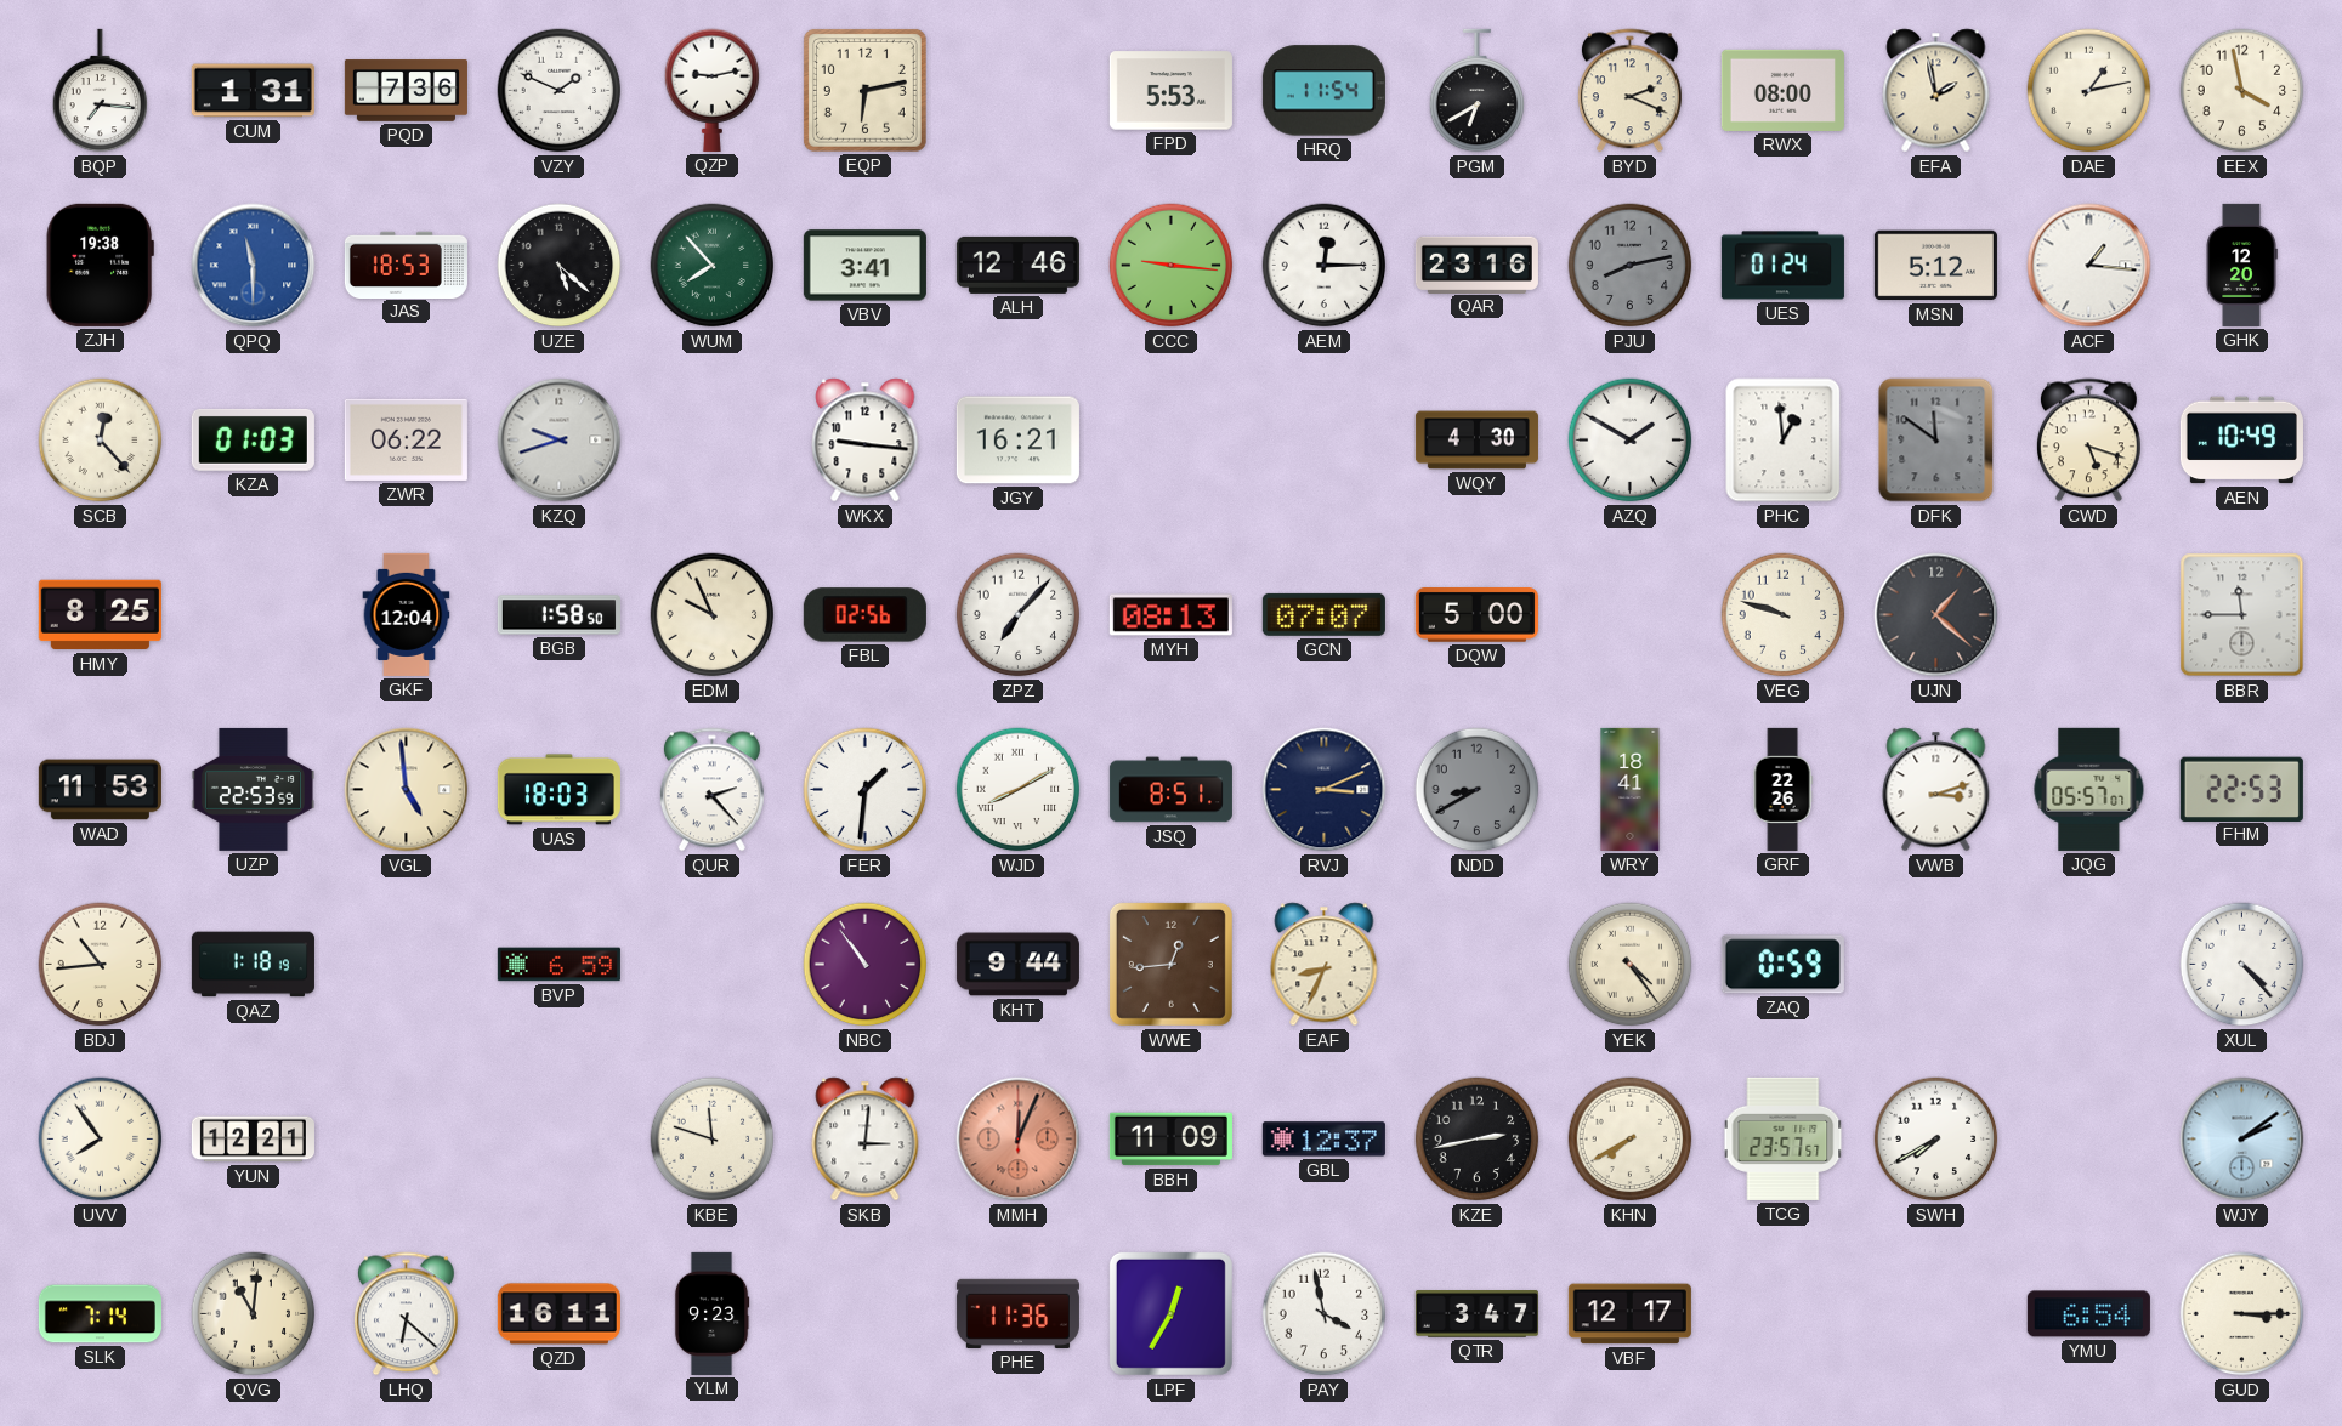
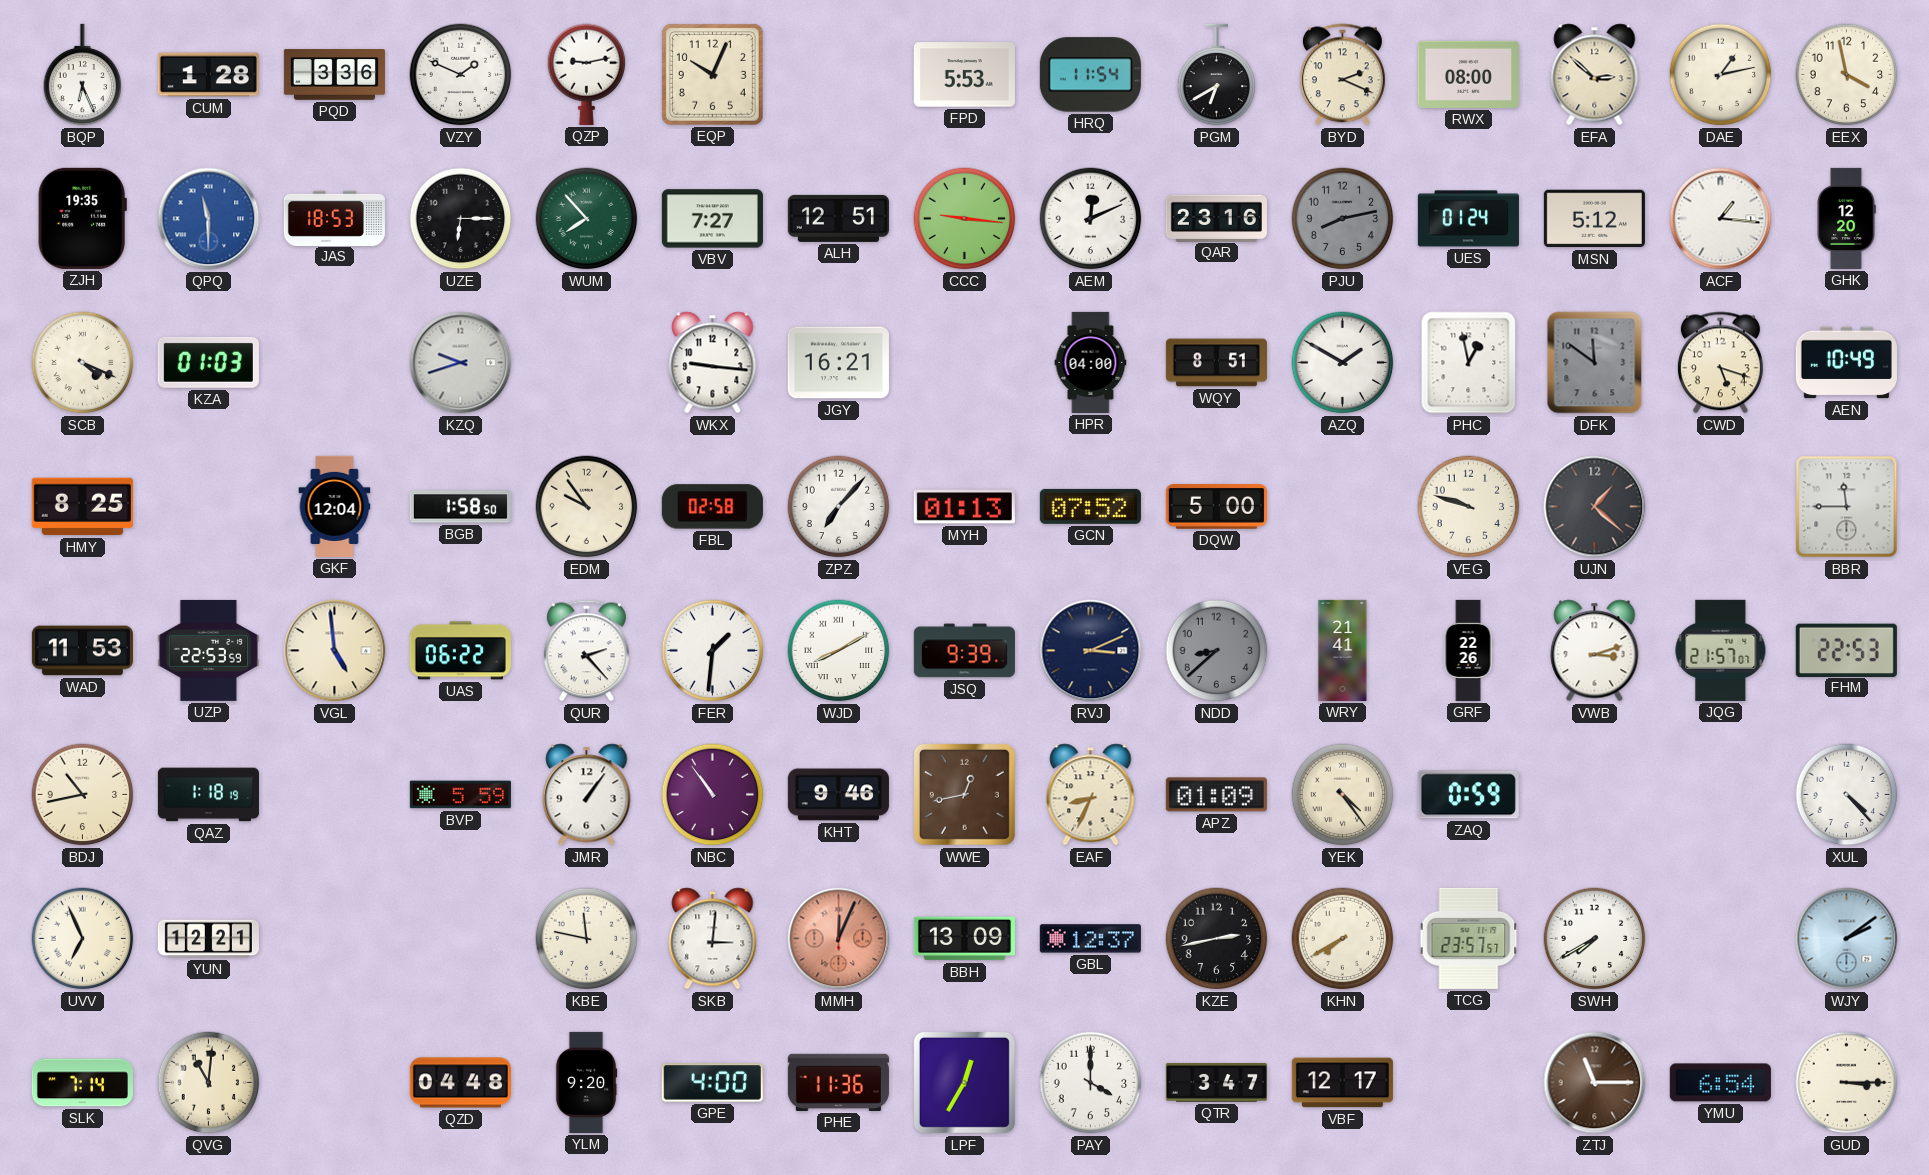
BQP: 7:16 -> 6:26 (83, 75)
CUM: 1:31 -> 1:28 (208, 75)
PQD: 7:36 -> 3:36 (334, 75)
EQP: 6:13 -> 10:04 (712, 74)
EFA: 1:58 -> 2:52 (1595, 75)
ZJH: 19:38 -> 19:35 (82, 218)
UZE: 5:22 -> 6:15 (461, 219)
VBV: 3:41 -> 7:27 (712, 219)
ALH: 12:46 -> 12:51 (838, 218)
AEM: 12:15 -> 12:11 (1091, 219)
SCB: 12:23 -> 4:19 (83, 363)
ZWR: 06:22 -> none (406, 439)
HPR: none -> 04:00 (1091, 362)
WQY: 4:30 -> 8:51 (1216, 363)
PHC: 12:59 -> 12:58 (1469, 363)
EDM: 9:56 -> 9:54 (587, 507)
FBL: 02:56 -> 02:58 (712, 507)
MYH: 08:13 -> 01:13 (964, 507)
GCN: 07:07 -> 07:52 (1090, 506)
UAS: 18:03 -> 06:22 (460, 651)
JSQ: 8:51 -> 9:39 (964, 651)
NDD: 8:40 -> 8:38 (1217, 651)
WRY: 18:41 -> 21:41 (1343, 650)
JQG: 05:57 -> 21:57 (1721, 650)
BDJ: 10:44 -> 10:43 (83, 795)
BVP: 6:59 -> 5:59 (460, 795)
JMR: none -> 1:06 (587, 795)
KHT: 9:44 -> 9:46 (838, 795)
WWE: 12:44 -> 12:43 (964, 794)
APZ: none -> 01:09 (1216, 795)
UVV: 7:54 -> 6:56 (83, 939)
KBE: 11:48 -> 11:47 (587, 939)
BBH: 11:09 -> 13:09 (964, 939)
LHQ: 6:22 -> none (406, 1314)
QZD: 16:11 -> 04:48 (460, 1083)
YLM: 9:23 -> 9:20 (586, 1082)
GPE: none -> 4:00 (712, 1083)
PAY: 3:58 -> 4:00 (1091, 1083)
ZTJ: none -> 11:15 (1595, 1083)
